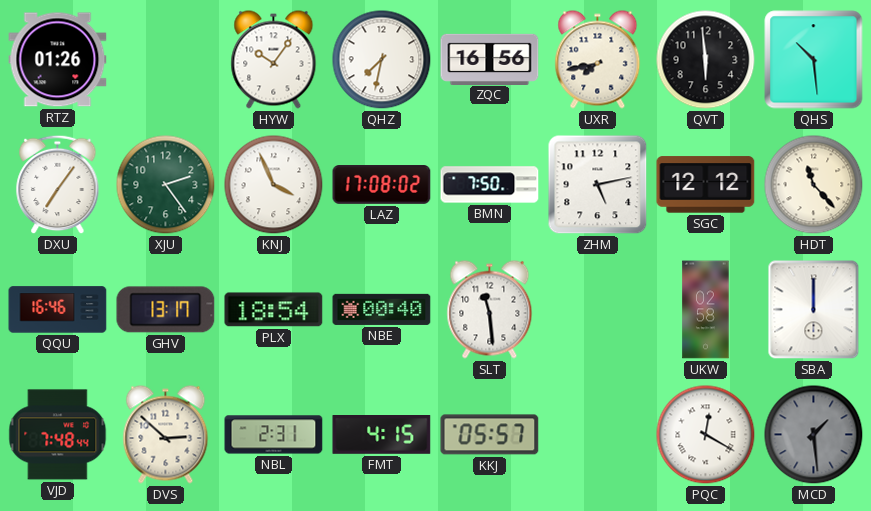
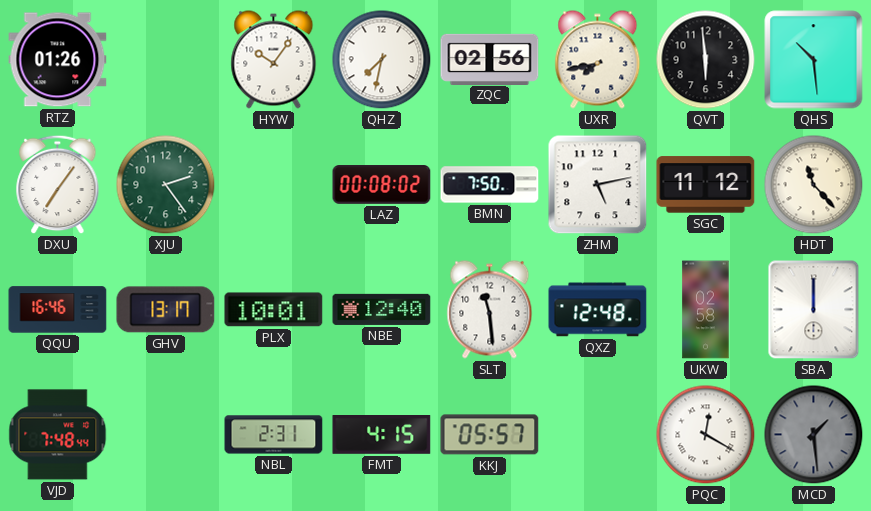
ZQC: 16:56 -> 02:56 (490, 59)
KNJ: 3:56 -> none (274, 185)
LAZ: 17:08 -> 00:08 (382, 185)
SGC: 12:12 -> 11:12 (706, 185)
PLX: 18:54 -> 10:01 (274, 310)
NBE: 00:40 -> 12:40 (382, 309)
QXZ: none -> 12:48 (598, 310)
DVS: 2:52 -> none (166, 435)
